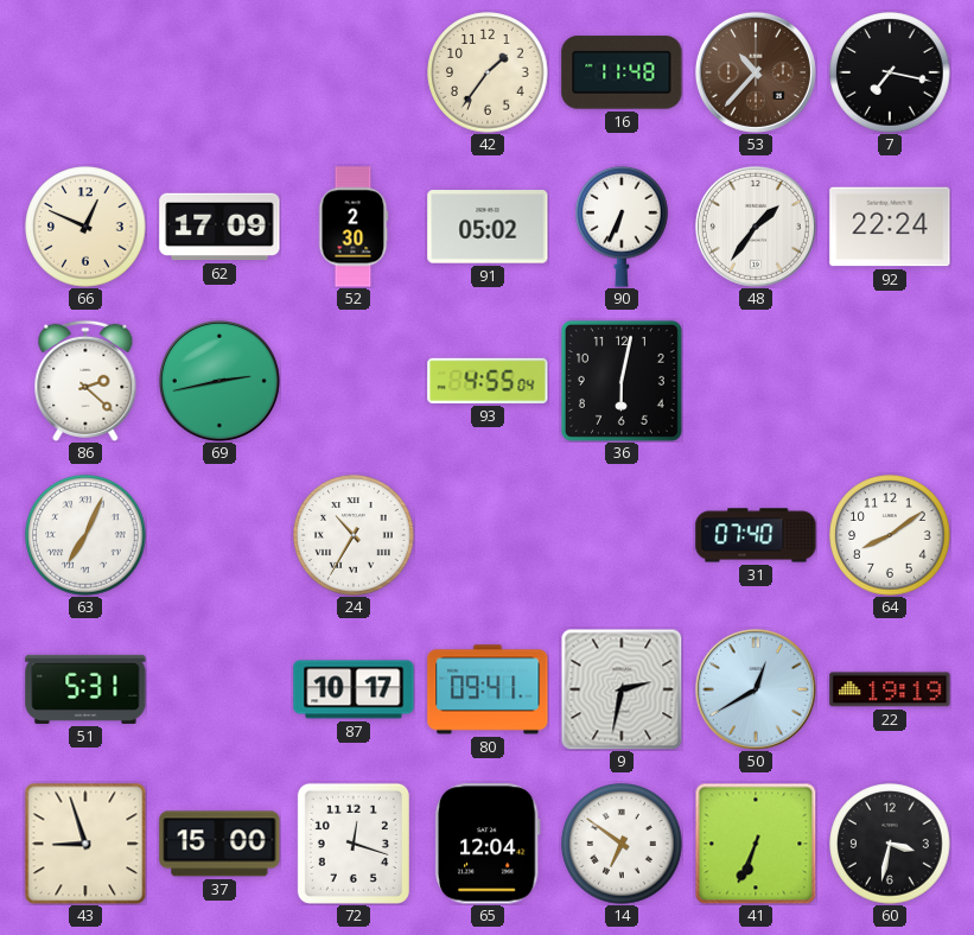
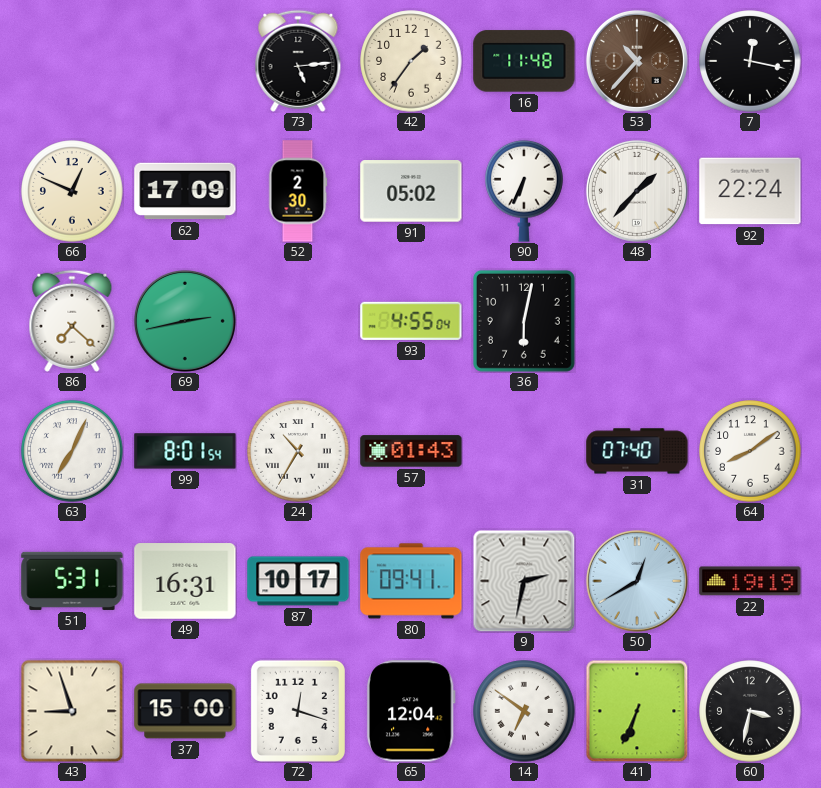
73: none -> 5:14 (298, 61)
7: 7:17 -> 12:17 (750, 61)
48: 1:36 -> 1:37 (637, 191)
86: 2:22 -> 7:22 (72, 321)
99: none -> 8:01 (185, 451)
57: none -> 01:43 (411, 451)
49: none -> 16:31 (185, 581)
